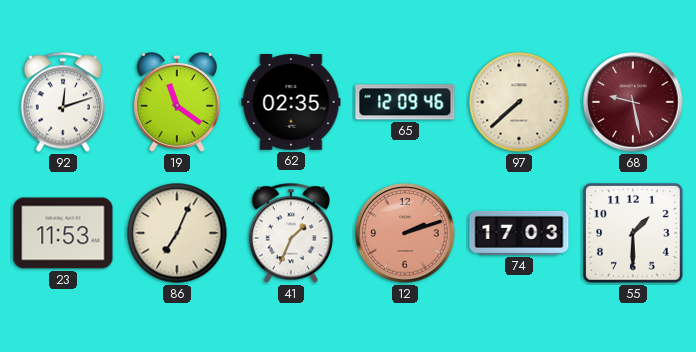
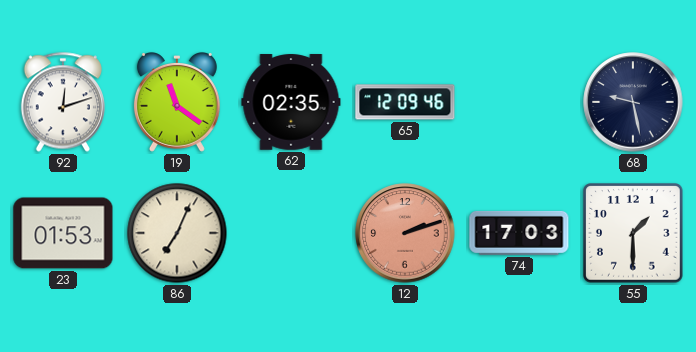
97: 7:38 -> none (519, 102)
68 dial: burgundy -> navy (633, 102)
23: 11:53 -> 01:53 (63, 233)
41: 1:34 -> none (291, 233)
